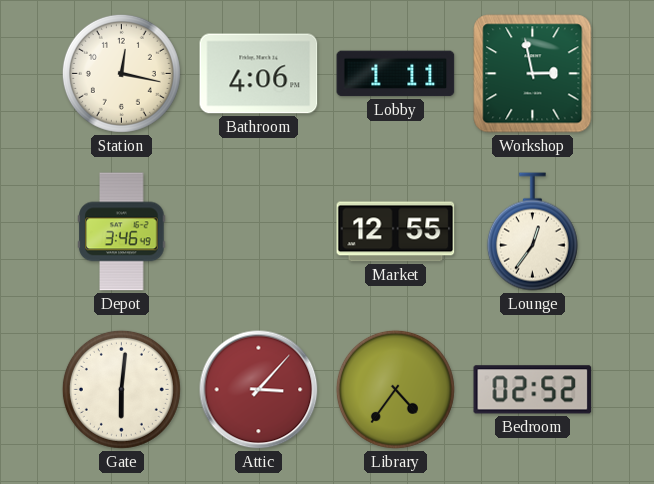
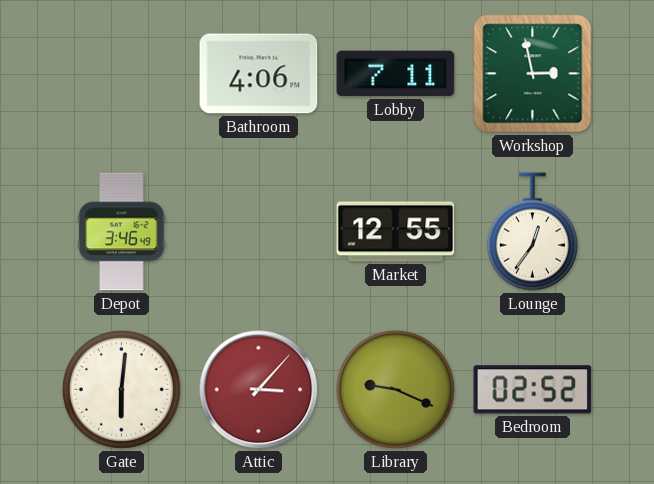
Station: 12:17 -> none (121, 73)
Lobby: 1:11 -> 7:11 (396, 74)
Library: 4:36 -> 9:19 (395, 389)
